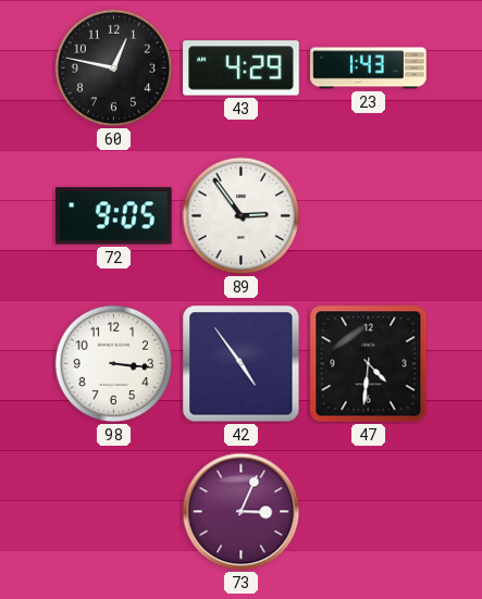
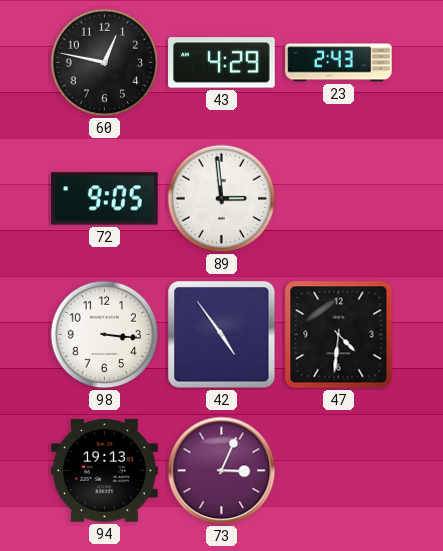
23: 1:43 -> 2:43 (339, 63)
89: 2:54 -> 2:59 (222, 199)
94: none -> 19:13 (105, 471)
